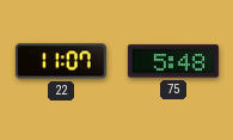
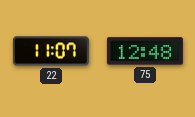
75: 5:48 -> 12:48 (145, 51)
